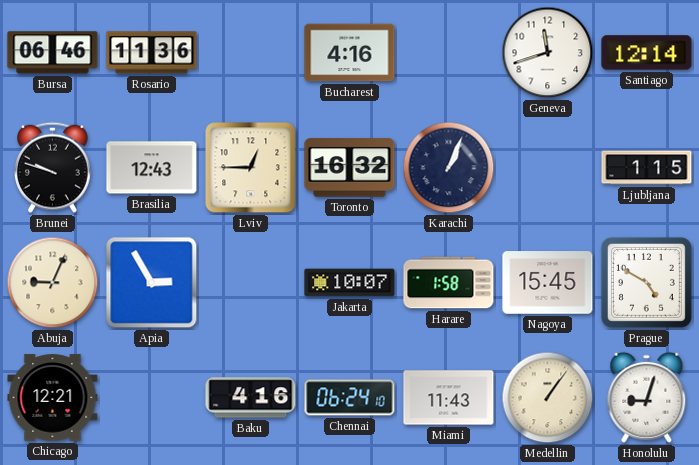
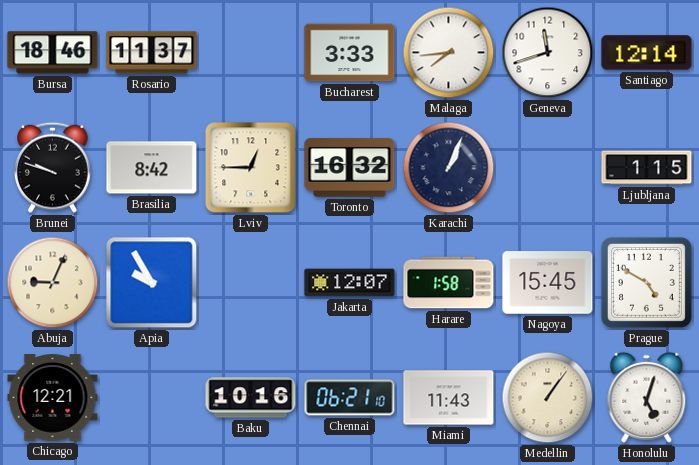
Bursa: 06:46 -> 18:46 (53, 53)
Rosario: 11:36 -> 11:37 (152, 53)
Bucharest: 4:16 -> 3:33 (350, 53)
Malaga: none -> 7:44 (449, 53)
Brasilia: 12:43 -> 8:42 (152, 168)
Apia: 2:55 -> 9:55 (152, 283)
Jakarta: 10:07 -> 12:07 (350, 283)
Baku: 4:16 -> 10:16 (251, 398)
Chennai: 06:24 -> 06:21 (350, 398)
Honolulu: 9:03 -> 5:03 (647, 397)
